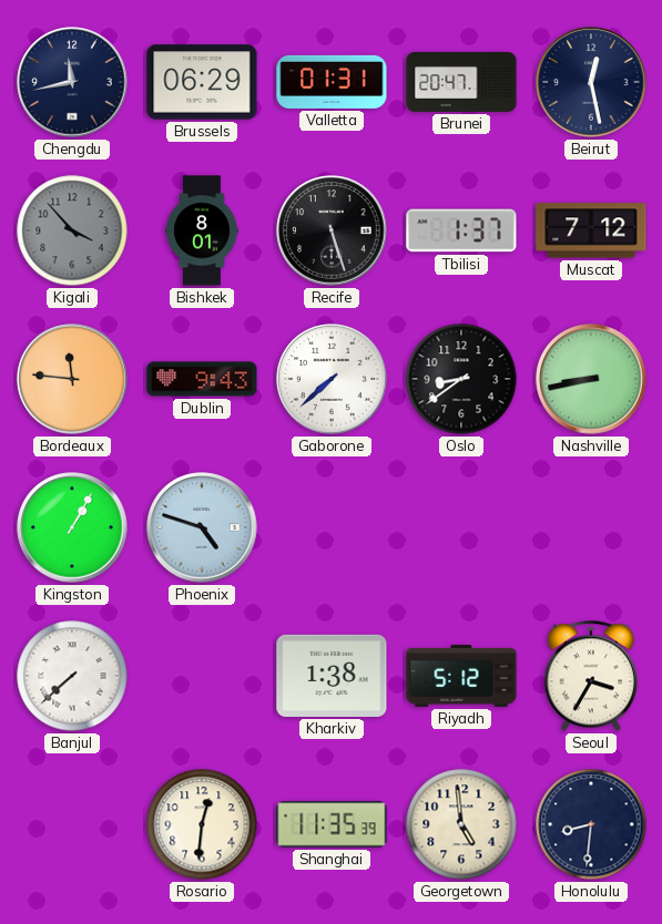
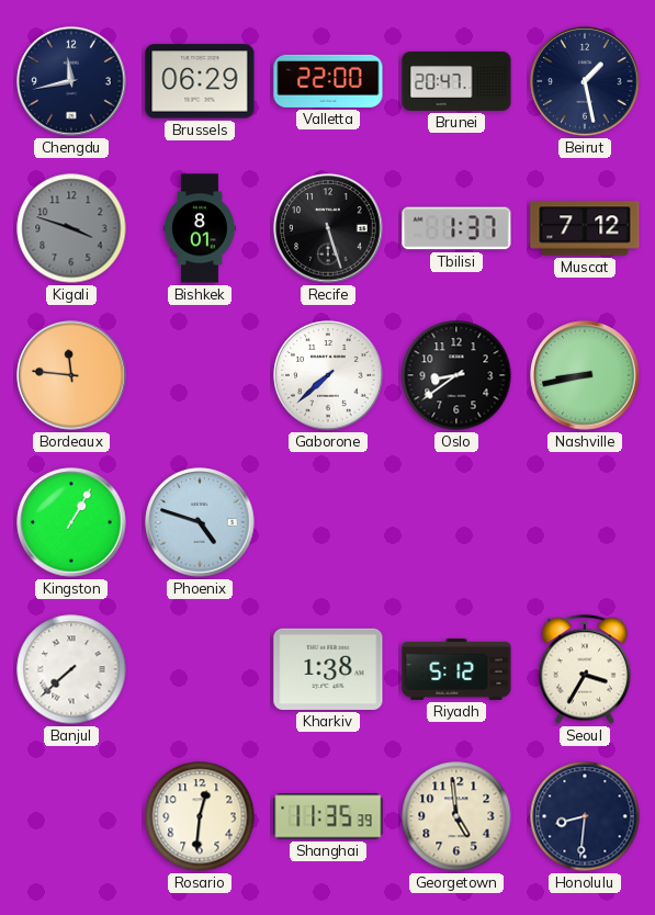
Valletta: 01:31 -> 22:00 (328, 81)
Beirut: 12:28 -> 1:28 (585, 81)
Kigali: 3:53 -> 3:48 (71, 228)
Dublin: 9:43 -> none (202, 379)
